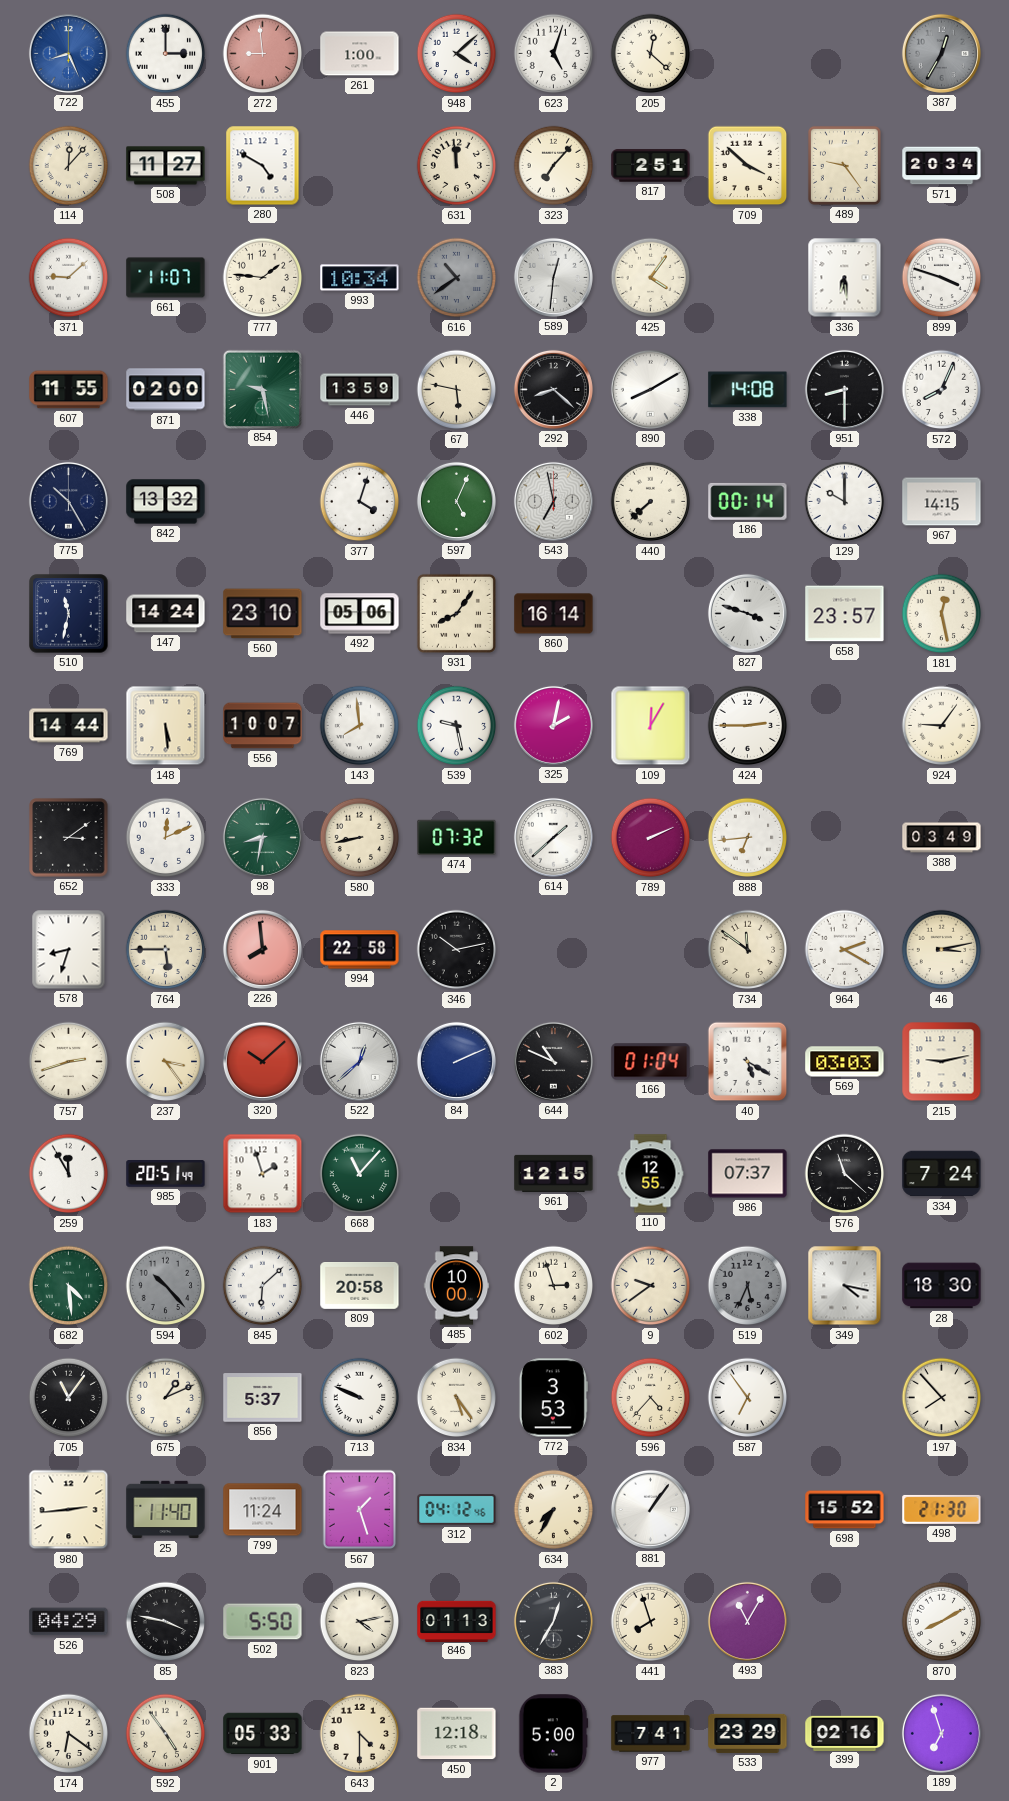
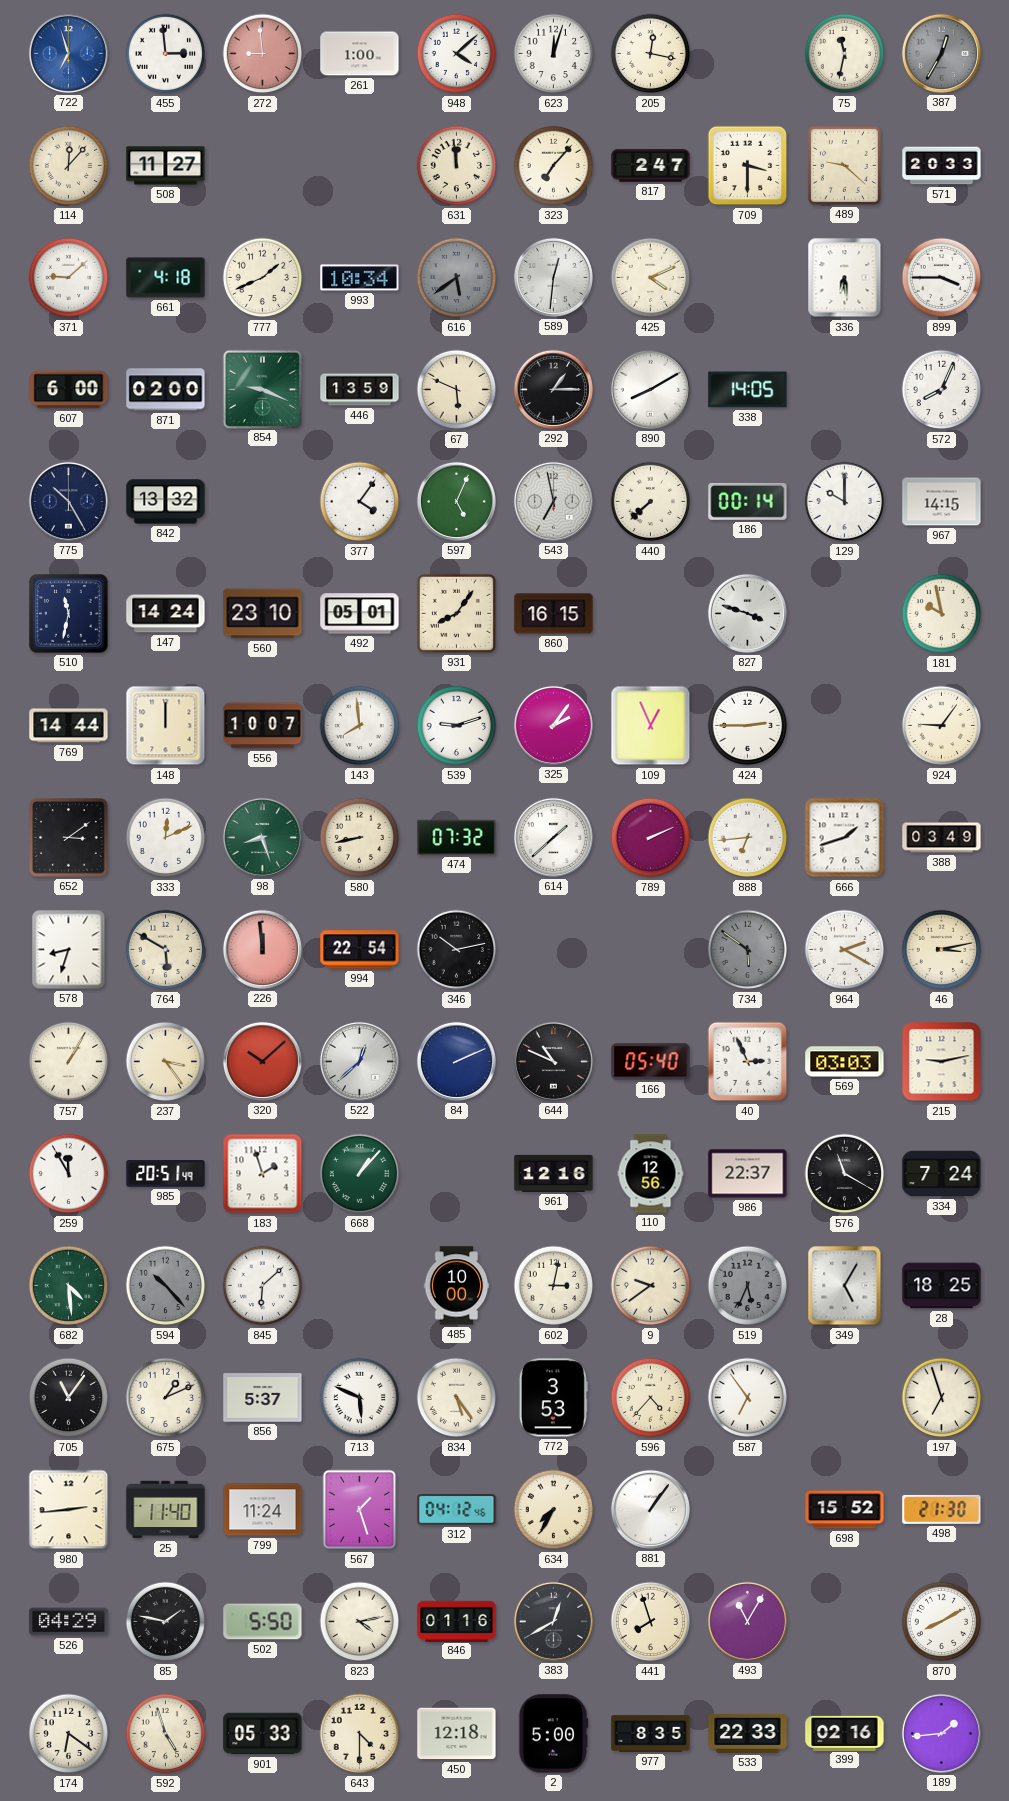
722: 8:26 -> 6:57 (68, 53)
455: 3:00 -> 2:59 (166, 54)
623: 5:03 -> 12:03 (554, 54)
205: 12:22 -> 12:17 (651, 54)
75: none -> 11:32 (845, 54)
280: 4:50 -> none (263, 166)
817: 2:51 -> 2:47 (651, 166)
709: 3:52 -> 3:30 (748, 166)
489: 9:24 -> 9:22 (844, 165)
571: 20:34 -> 20:33 (942, 166)
661: 11:07 -> 4:18 (166, 278)
777: 1:46 -> 1:41 (263, 278)
616: 10:39 -> 5:39 (457, 278)
425: 4:06 -> 4:11 (651, 278)
899: 3:48 -> 3:45 (942, 278)
607: 11:55 -> 6:00 (69, 390)
854: 9:28 -> 9:19 (262, 389)
67: 5:47 -> 5:49 (457, 390)
292: 8:22 -> 1:15 (553, 389)
338: 14:08 -> 14:05 (748, 390)
951: 8:30 -> none (844, 389)
377: 4:03 -> 4:06 (360, 502)
492: 05:06 -> 05:01 (360, 614)
860: 16:14 -> 16:15 (554, 614)
658: 23:57 -> none (845, 614)
181: 12:28 -> 9:58 (942, 614)
148: 5:29 -> 12:00 (166, 726)
539: 9:28 -> 9:12 (457, 726)
325: 2:02 -> 2:06 (553, 725)
109: 12:05 -> 12:56 (651, 726)
98: 8:32 -> 8:27 (262, 837)
666: none -> 1:42 (845, 838)
764: 5:45 -> 5:50 (166, 950)
226: 7:59 -> 11:59 (262, 949)
994: 22:58 -> 22:54 (360, 950)
734: 11:51 -> 5:51 (748, 950)
734 dial: cream -> grey (748, 950)
757: 2:42 -> 1:05 (69, 1062)
166: 01:04 -> 05:40 (651, 1062)
40: 5:20 -> 2:56 (748, 1062)
668: 11:07 -> 1:07 (360, 1174)
961: 12:15 -> 12:16 (554, 1173)
110: 12:55 -> 12:56 (651, 1174)
986: 07:37 -> 22:37 (748, 1174)
576: 11:22 -> 11:20 (845, 1174)
809: 20:58 -> none (360, 1286)
602: 2:57 -> 3:02 (554, 1286)
349: 4:17 -> 5:05 (845, 1286)
28: 18:30 -> 18:25 (942, 1286)
713: 9:49 -> 5:49 (360, 1398)
197: 7:53 -> 6:57 (942, 1398)
85: 3:47 -> 1:47 (166, 1622)
846: 01:13 -> 01:16 (457, 1621)
383: 12:35 -> 12:40 (553, 1621)
592: 4:54 -> 4:57 (166, 1734)
977: 7:41 -> 8:35 (651, 1734)
533: 23:29 -> 22:33 (748, 1733)
189: 6:57 -> 1:44 (941, 1733)
